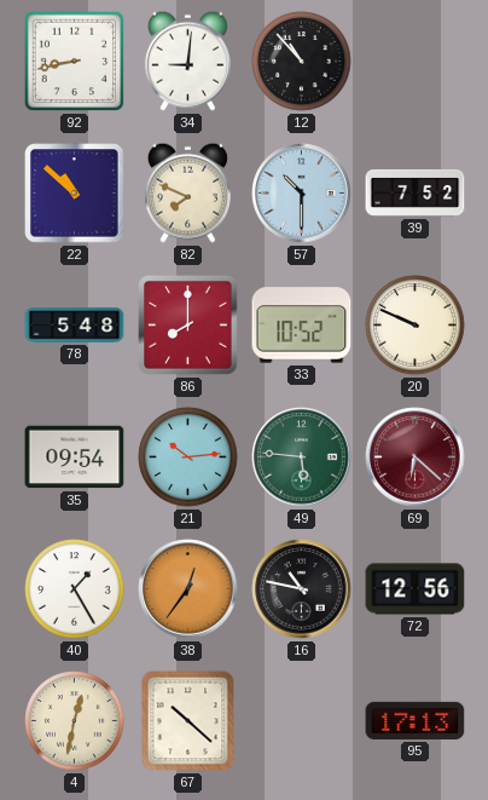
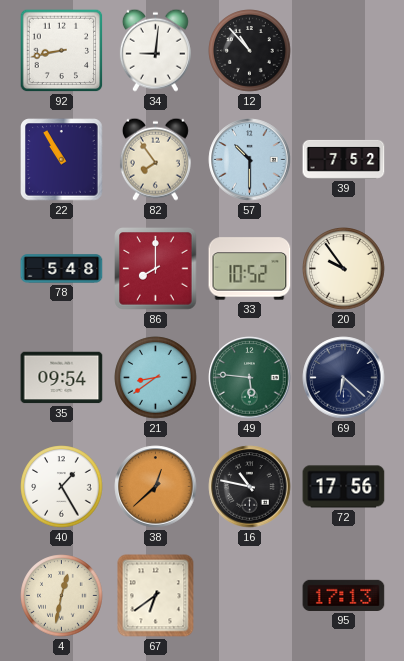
22: 10:52 -> 10:55 (62, 160)
82: 7:49 -> 7:54 (155, 159)
20: 9:49 -> 9:54 (344, 269)
21: 10:14 -> 8:39 (156, 378)
69 dial: burgundy -> navy (344, 378)
38: 12:36 -> 12:38 (156, 487)
72: 12:56 -> 17:56 (344, 487)
67: 10:22 -> 6:39 (156, 596)
